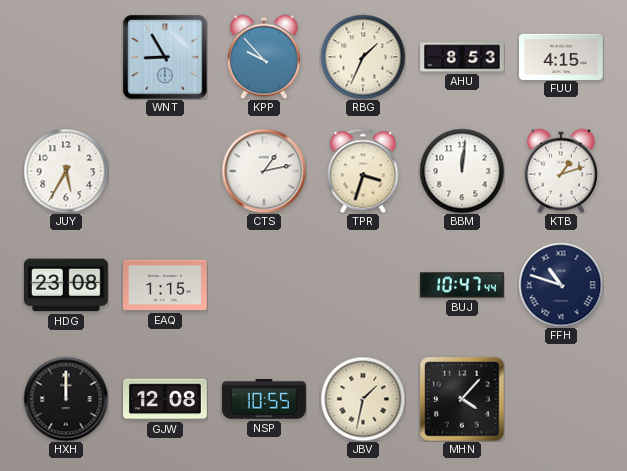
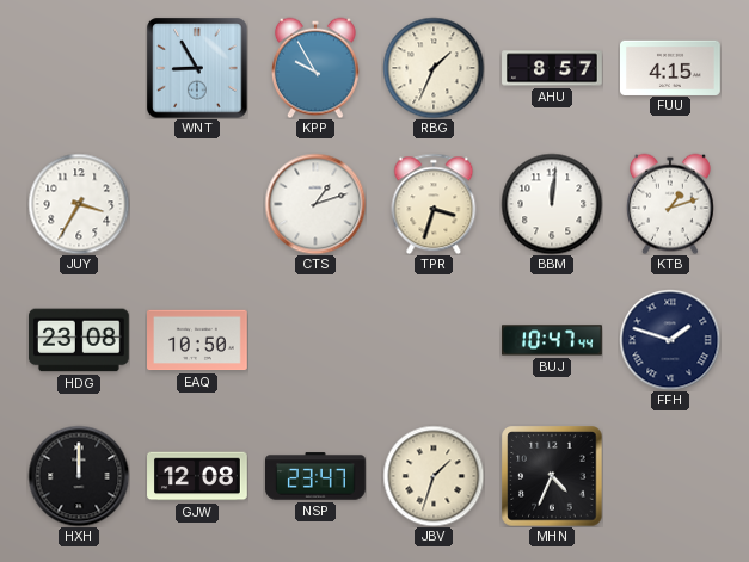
KPP: 9:53 -> 9:55 (315, 68)
AHU: 8:53 -> 8:57 (552, 68)
JUY: 5:35 -> 3:35 (79, 204)
CTS: 1:13 -> 1:12 (315, 204)
EAQ: 1:15 -> 10:50 (198, 340)
FFH: 10:48 -> 1:48 (670, 340)
NSP: 10:55 -> 23:47 (317, 476)
JBV: 1:32 -> 1:33 (434, 476)
MHN: 4:07 -> 4:34 (552, 476)
